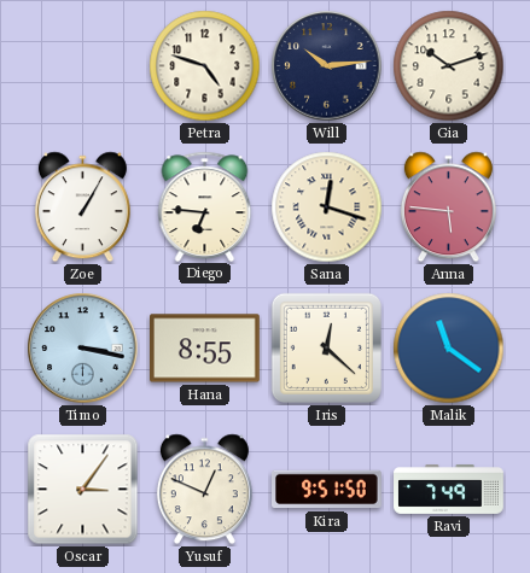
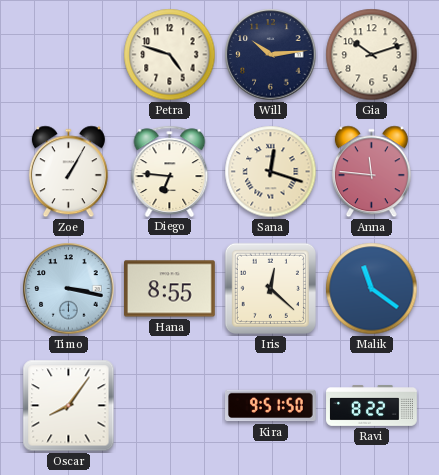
Anna: 5:46 -> 11:46 (371, 172)
Oscar: 3:06 -> 8:06 (69, 406)
Yusuf: 12:49 -> none (204, 490)
Ravi: 7:49 -> 8:22 (372, 406)
